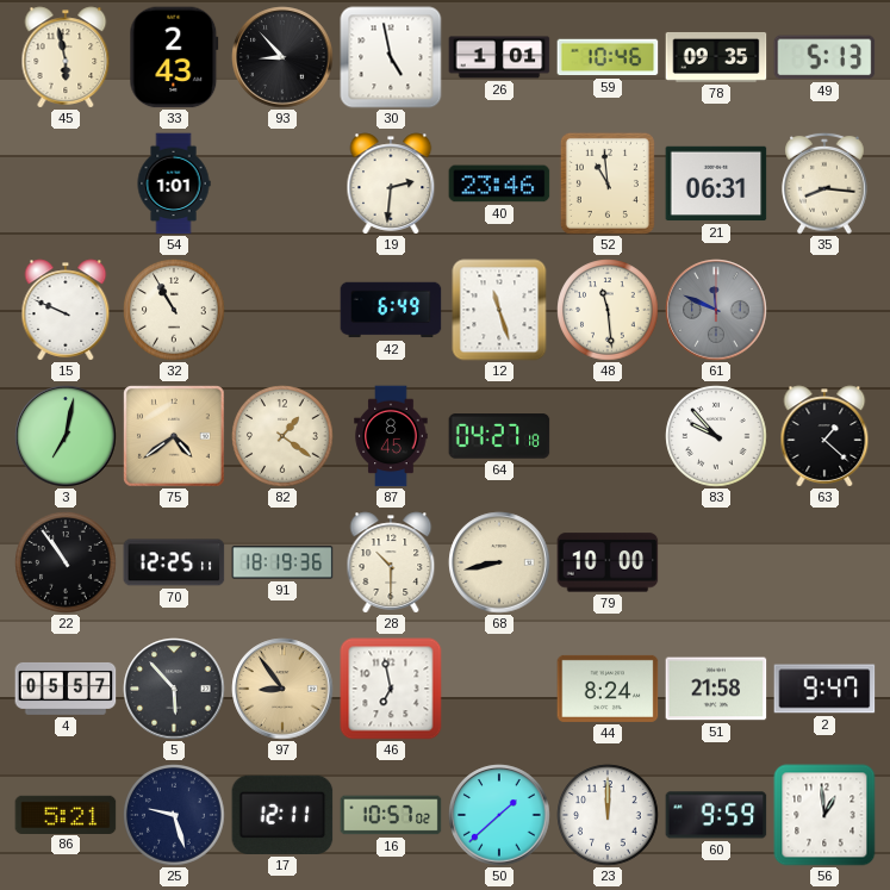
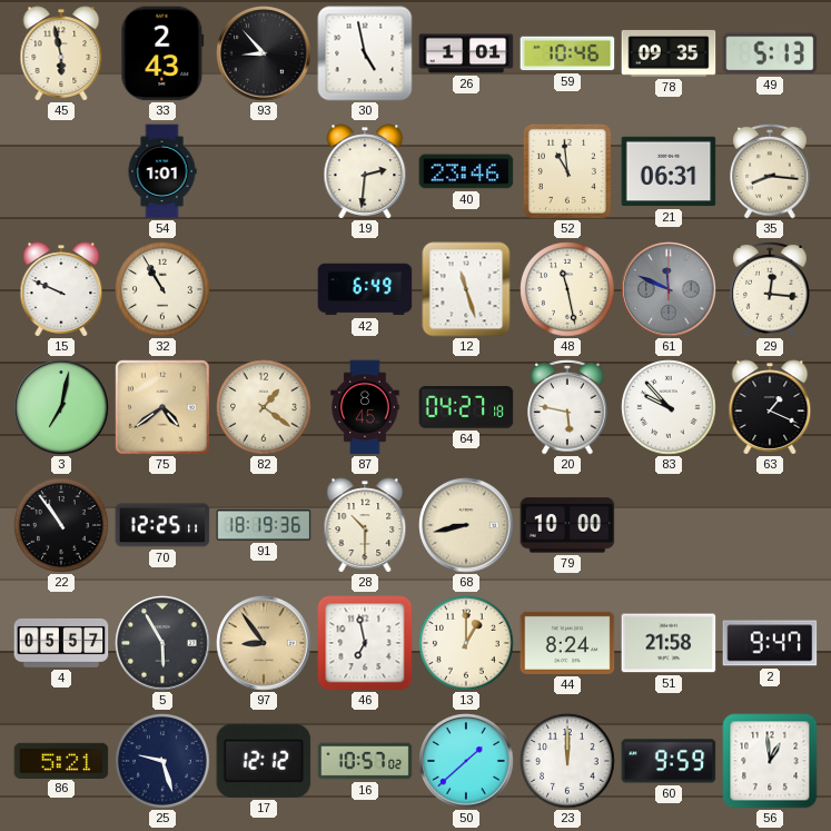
48: 11:29 -> 11:28 (567, 289)
29: none -> 12:16 (770, 289)
20: none -> 5:47 (567, 407)
63: 1:22 -> 1:19 (770, 407)
5: 5:53 -> 5:55 (162, 643)
13: none -> 1:00 (466, 643)
17: 12:11 -> 12:12 (264, 761)
